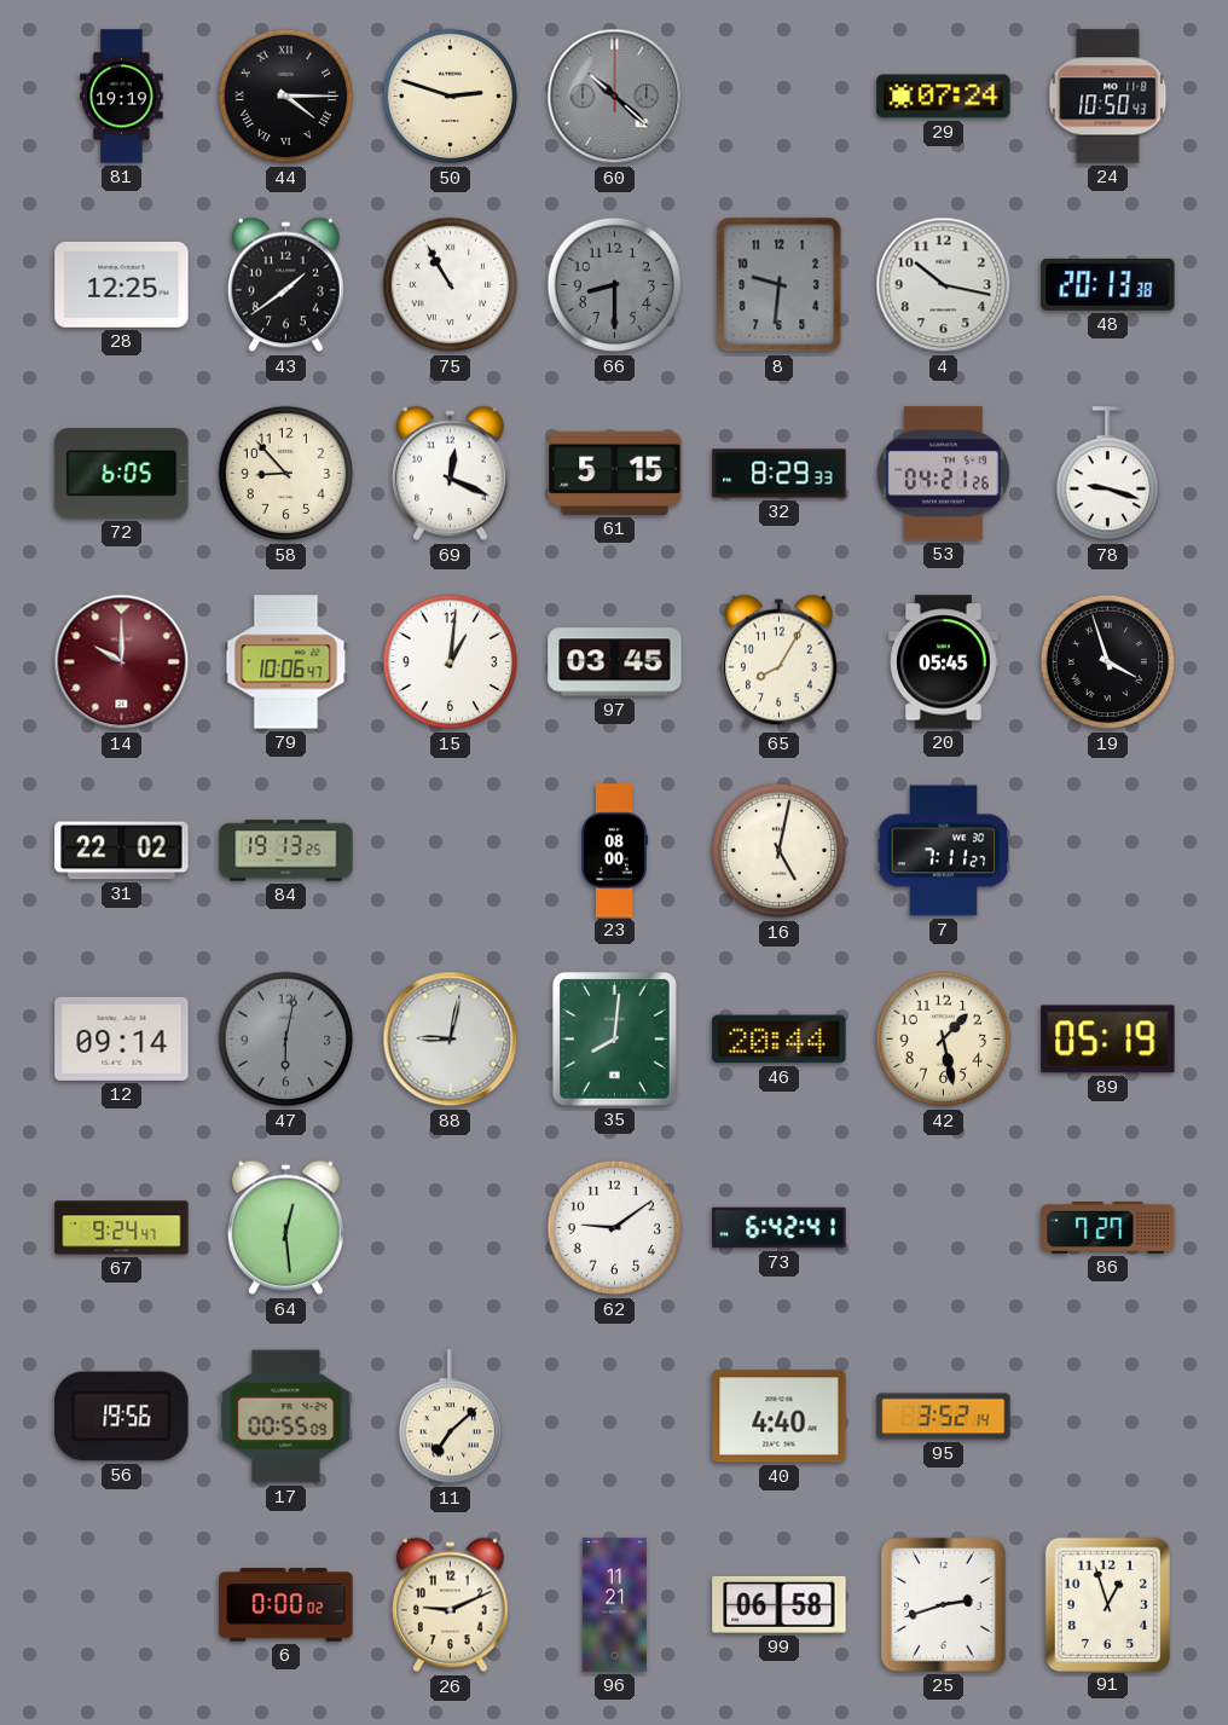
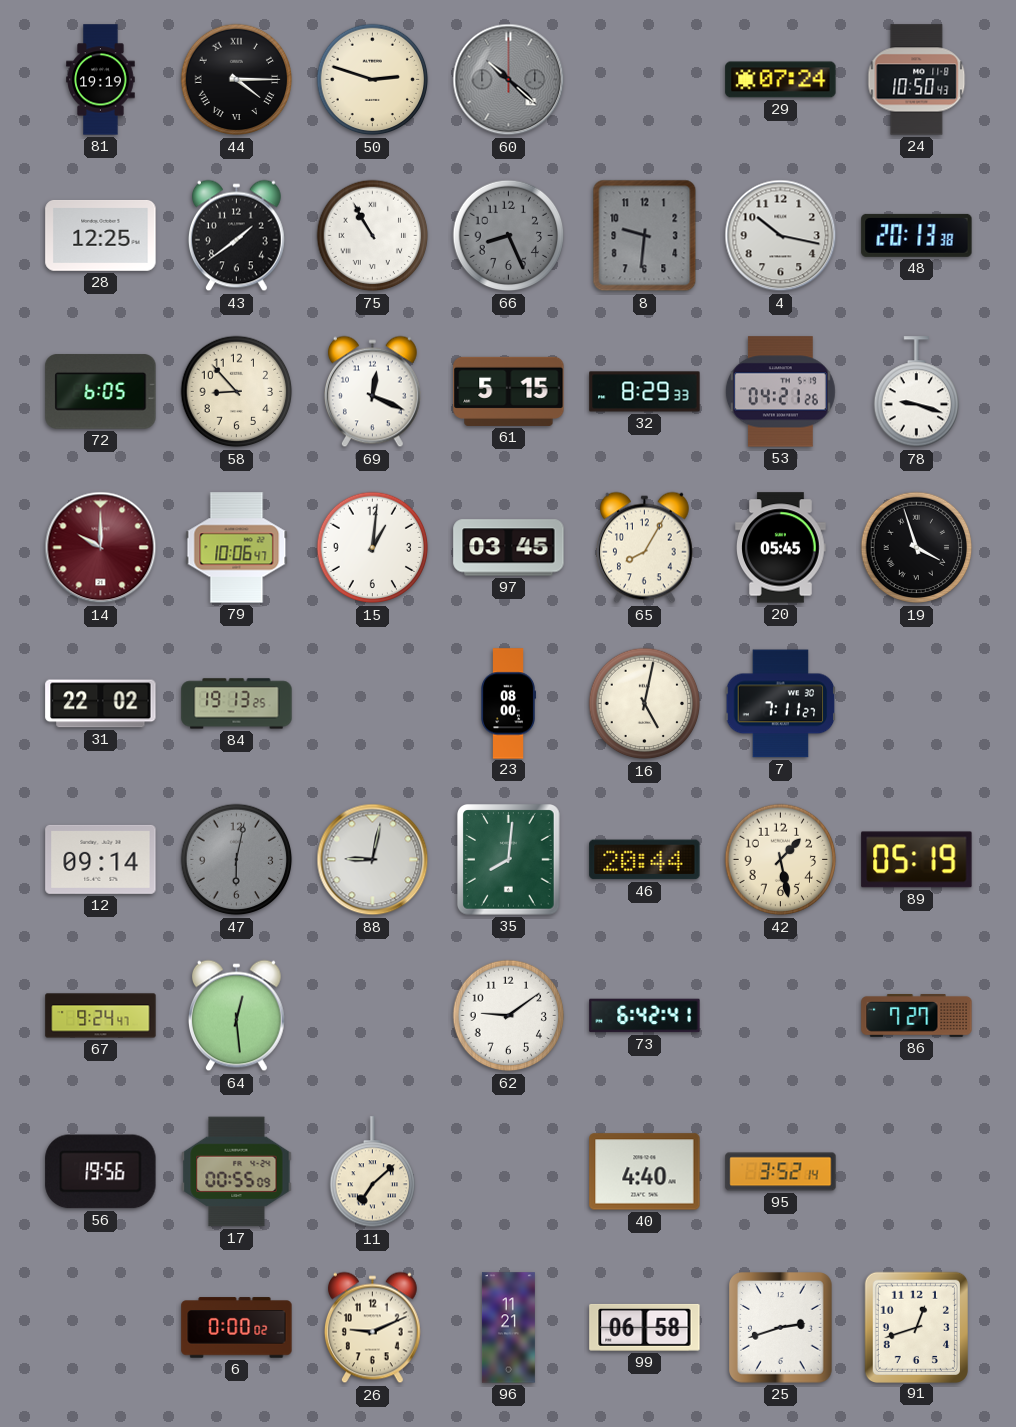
66: 8:30 -> 8:26 (509, 236)
91: 12:57 -> 12:42 (916, 1327)
